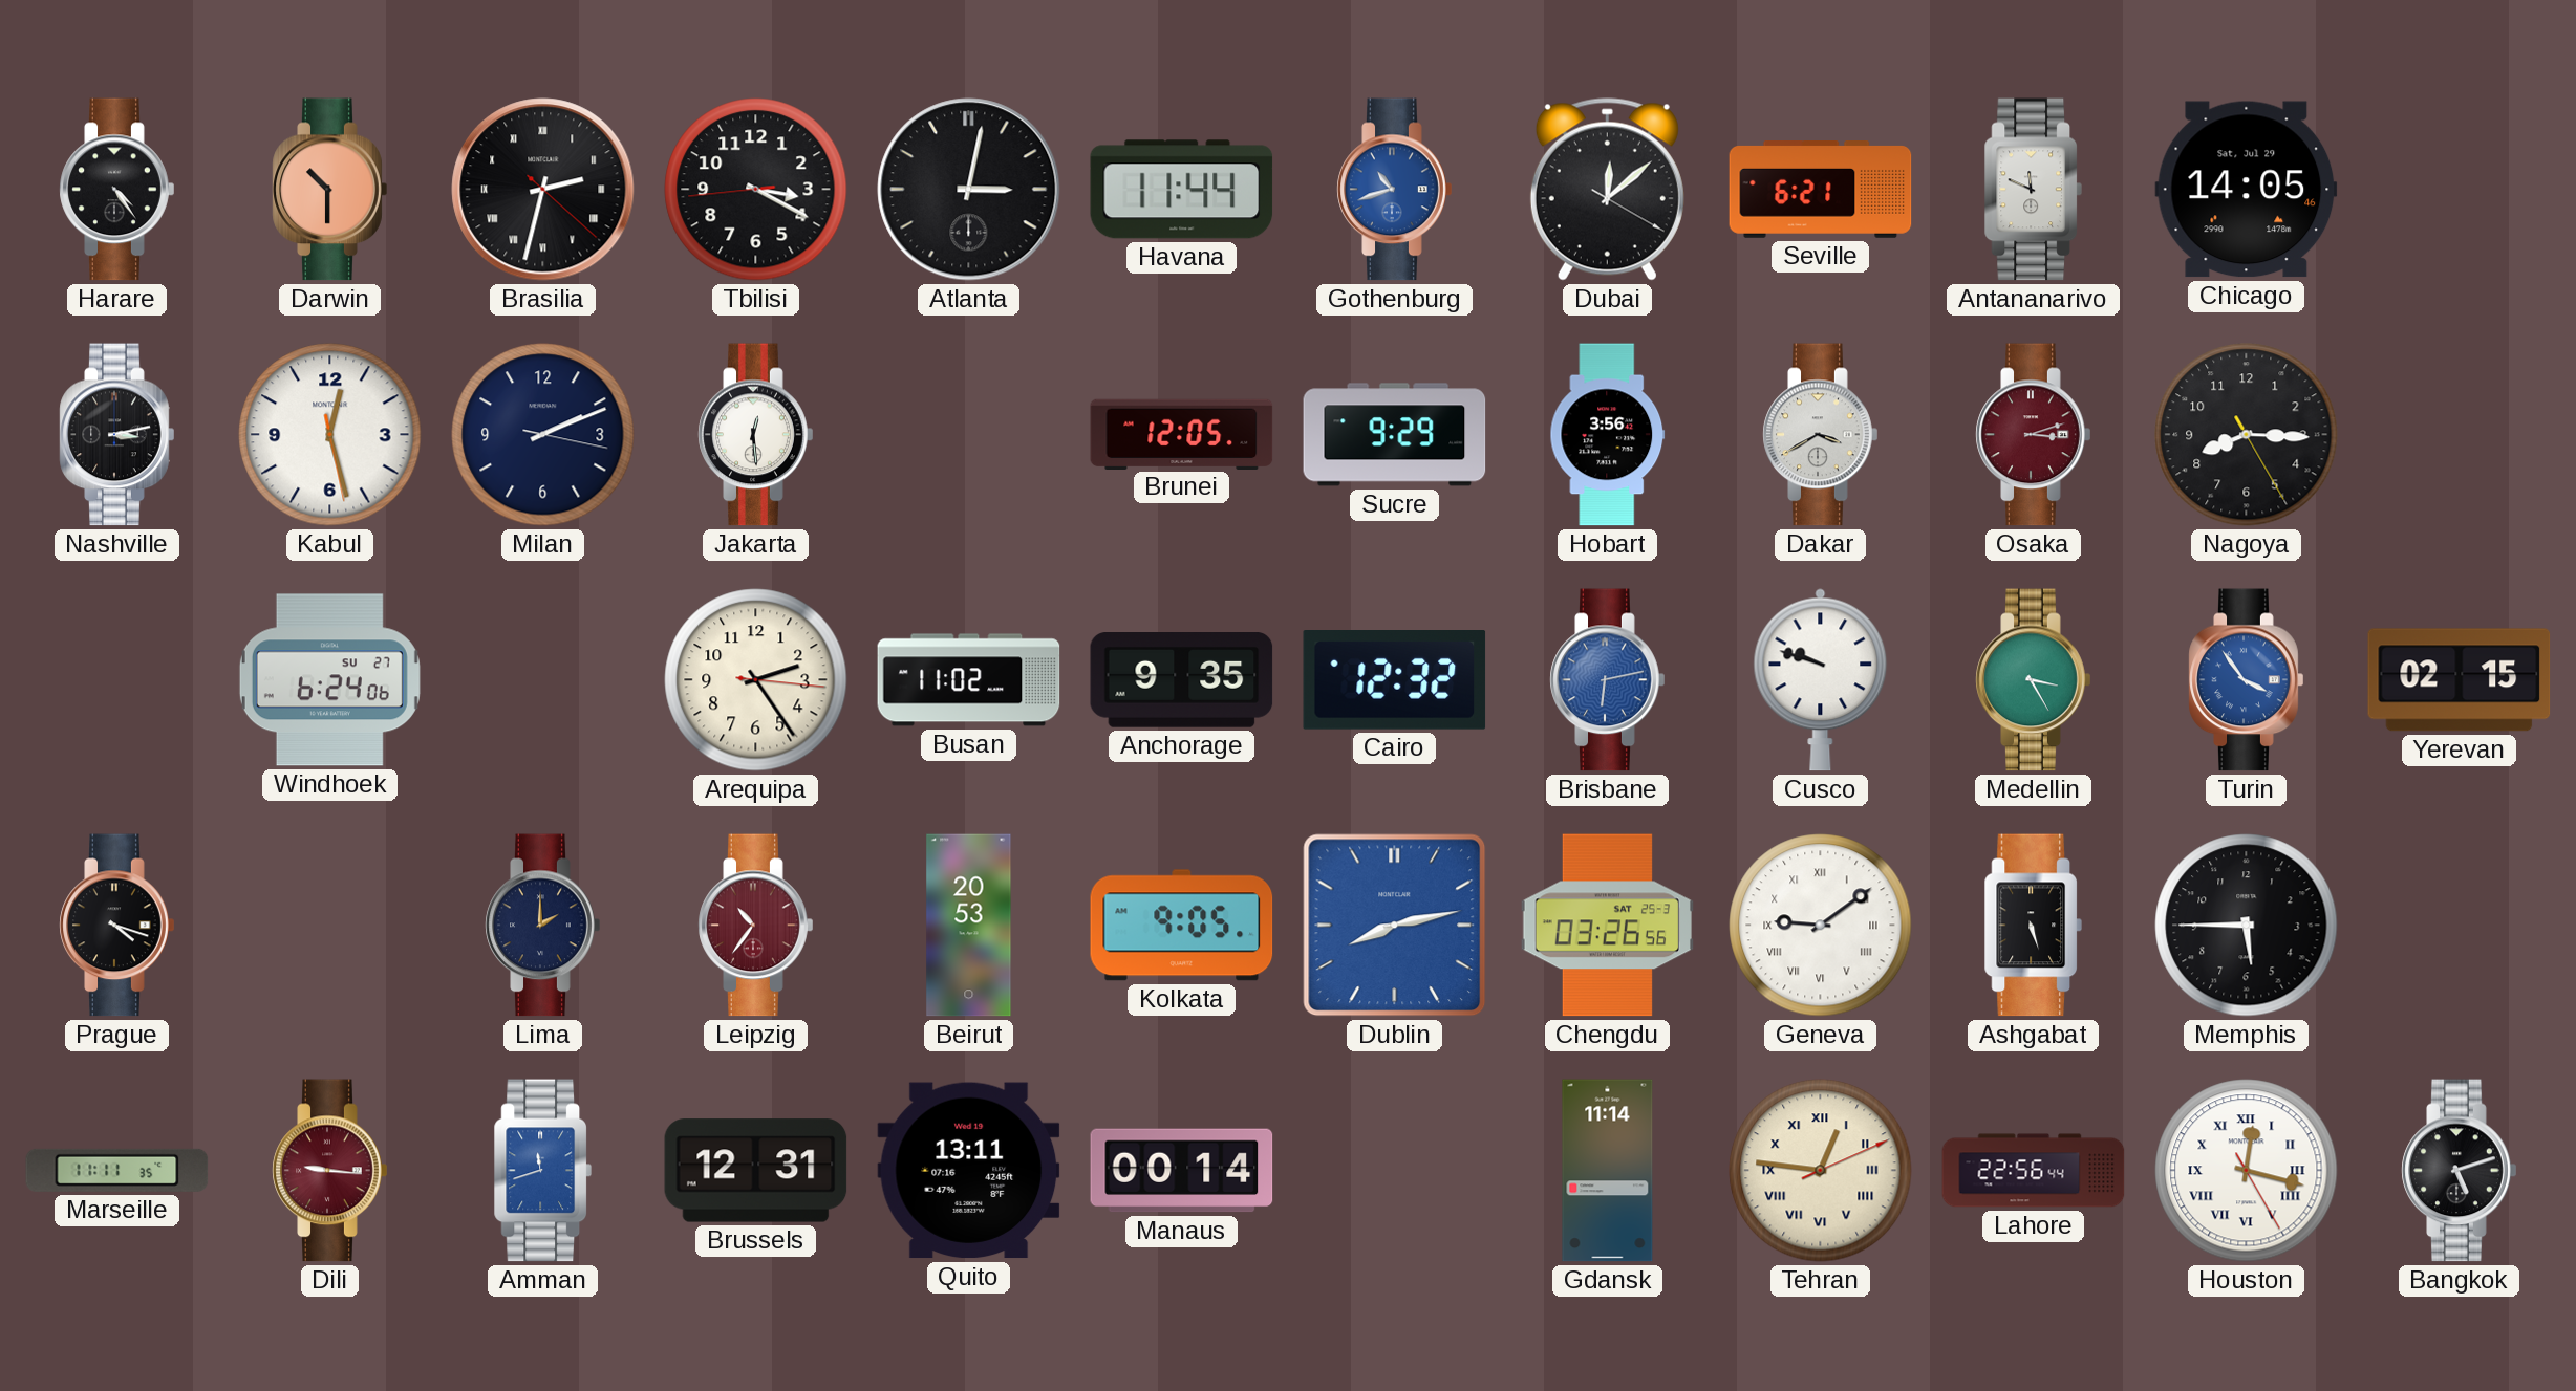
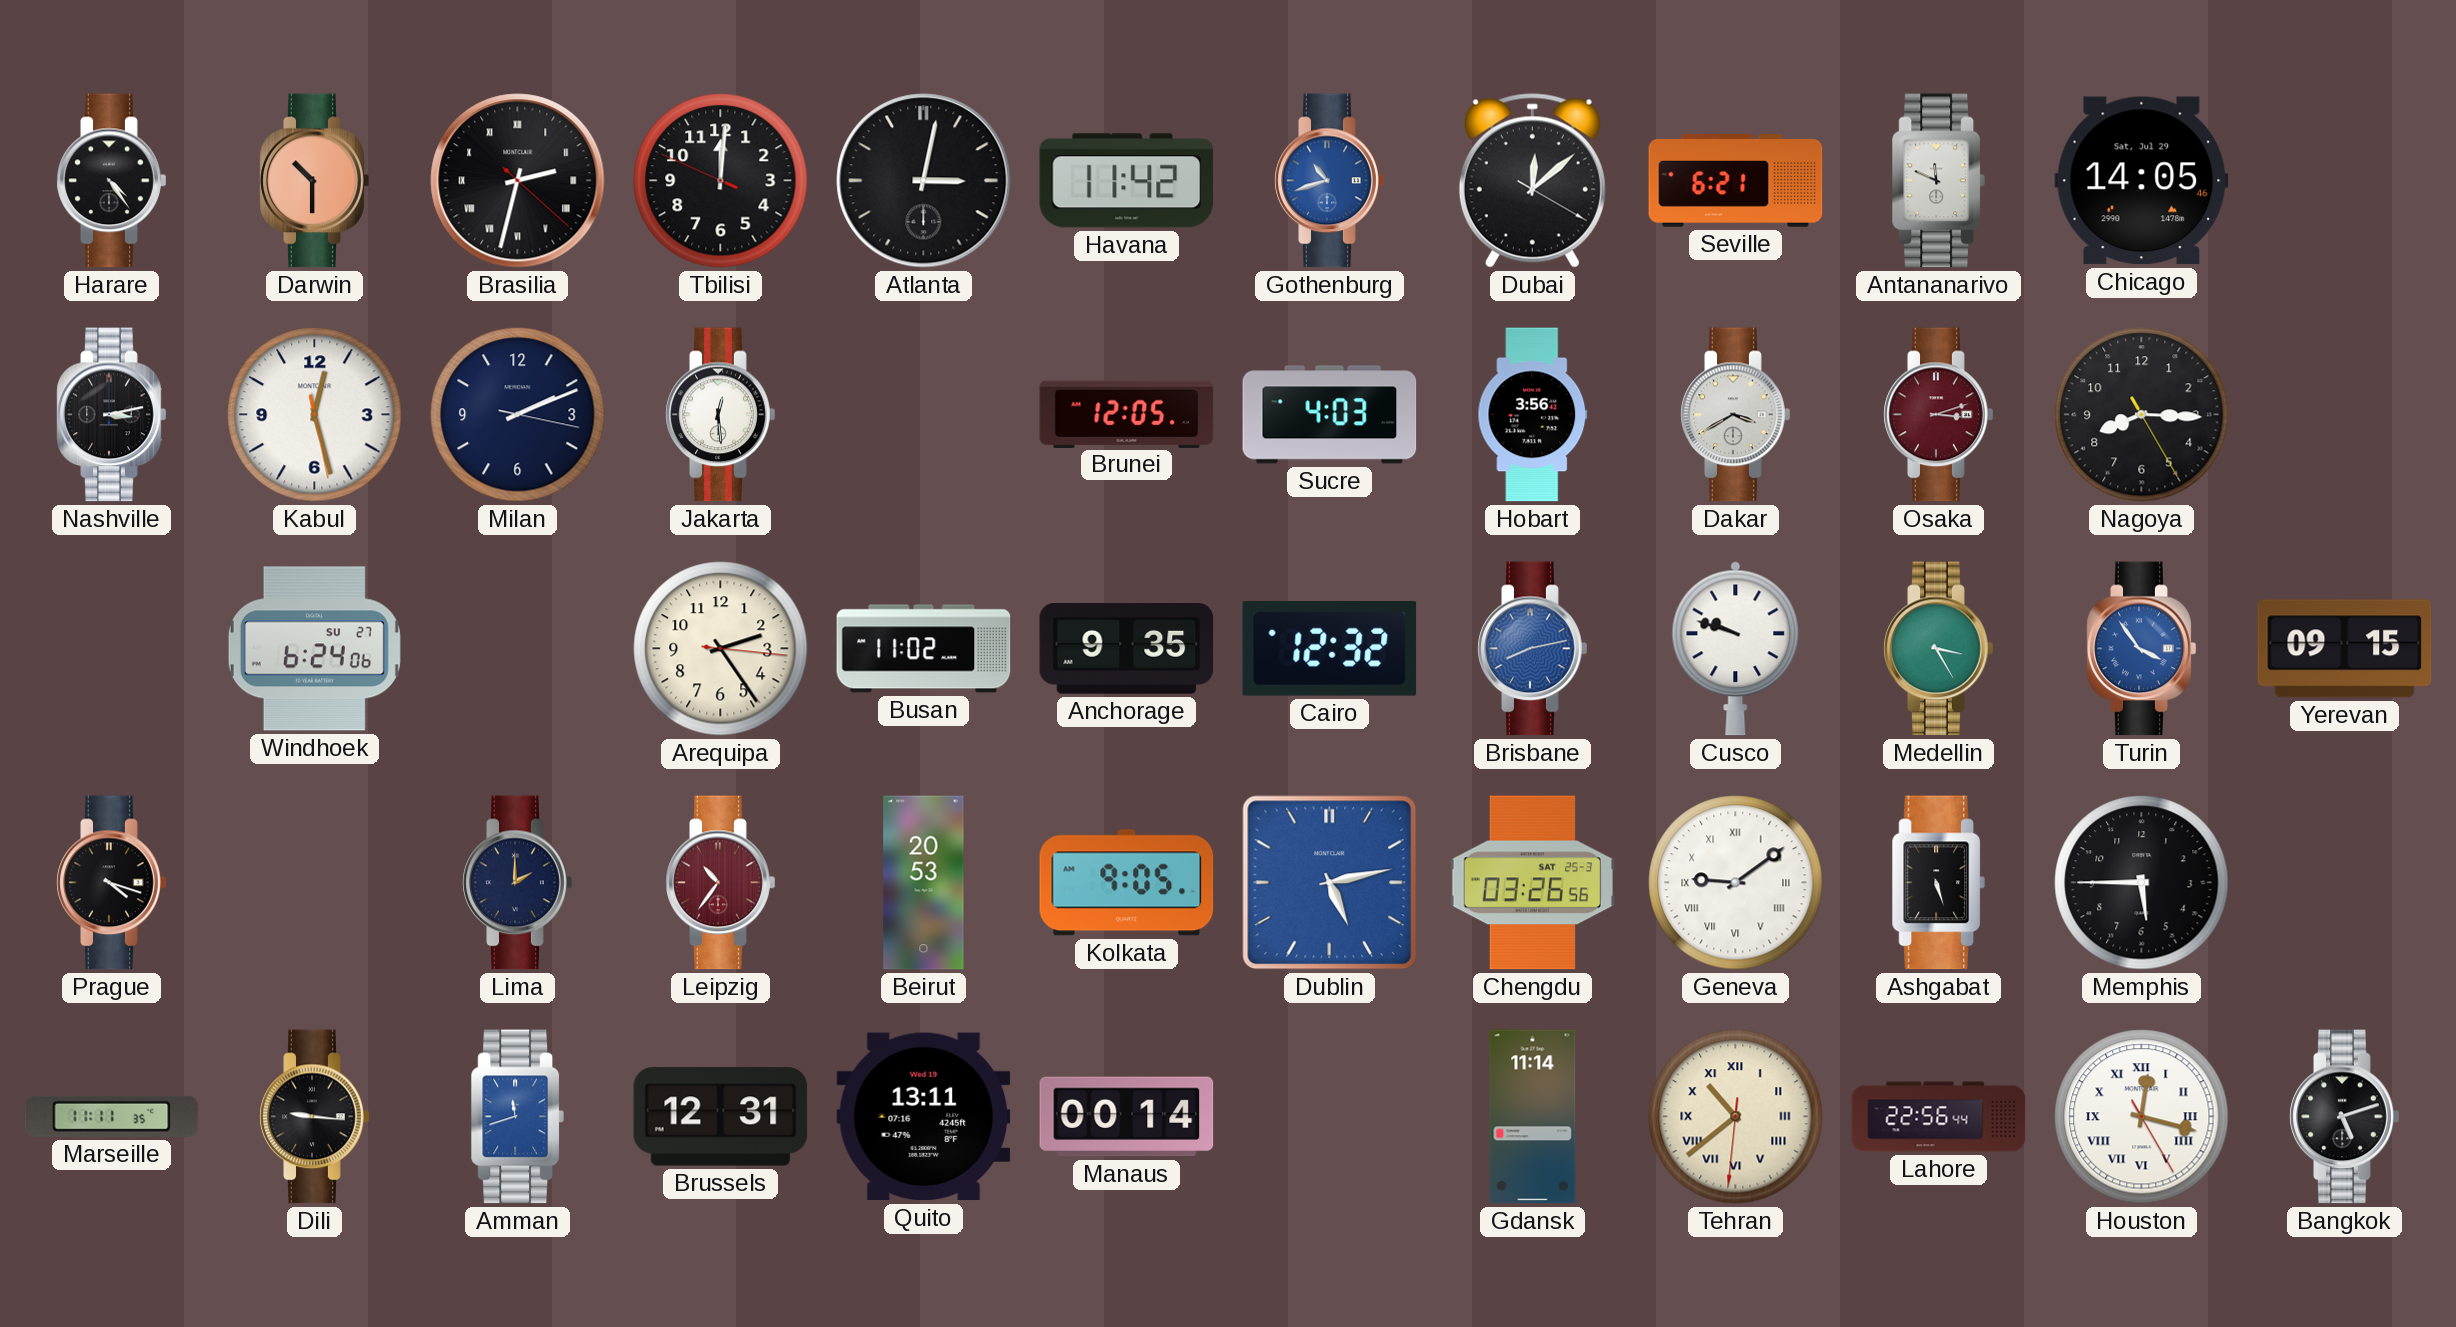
Tbilisi: 3:19 -> 12:00 (721, 181)
Havana: 11:44 -> 11:42 (1127, 181)
Sucre: 9:29 -> 4:03 (1330, 415)
Brisbane: 6:13 -> 8:13 (1533, 649)
Yerevan: 02:15 -> 09:15 (2345, 649)
Dublin: 8:13 -> 5:13 (1330, 883)
Dili dial: burgundy -> black (315, 1117)
Tehran: 12:46 -> 10:38 (1736, 1117)
